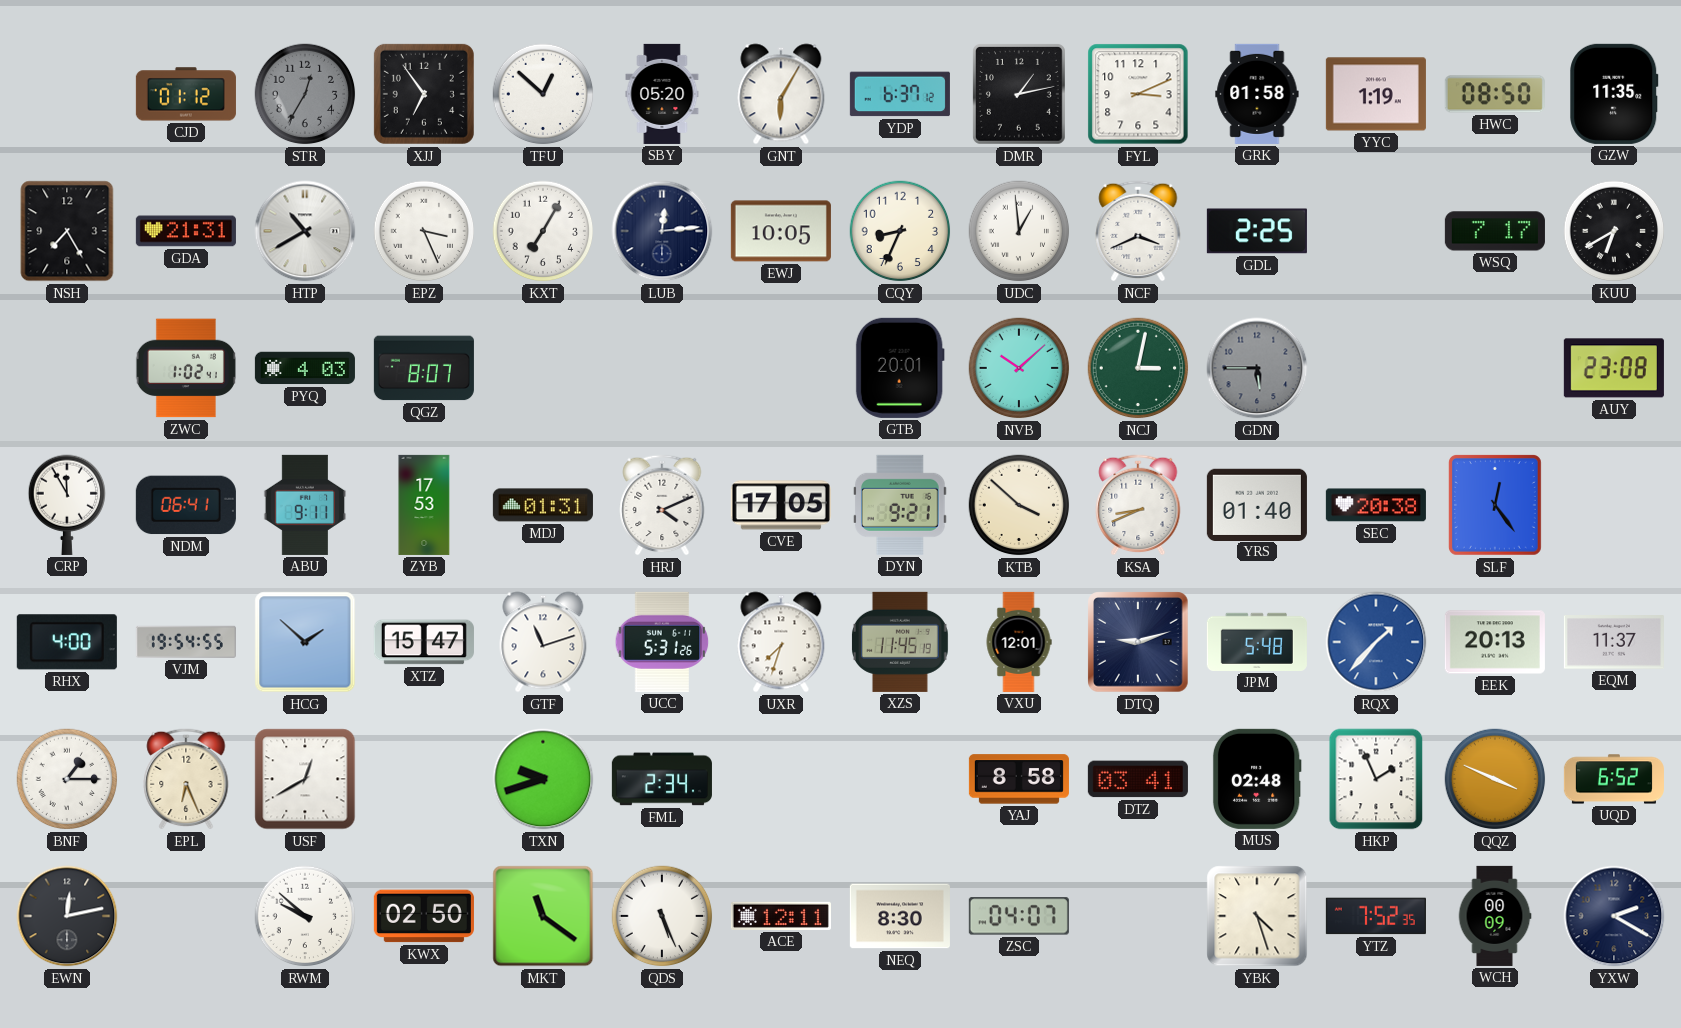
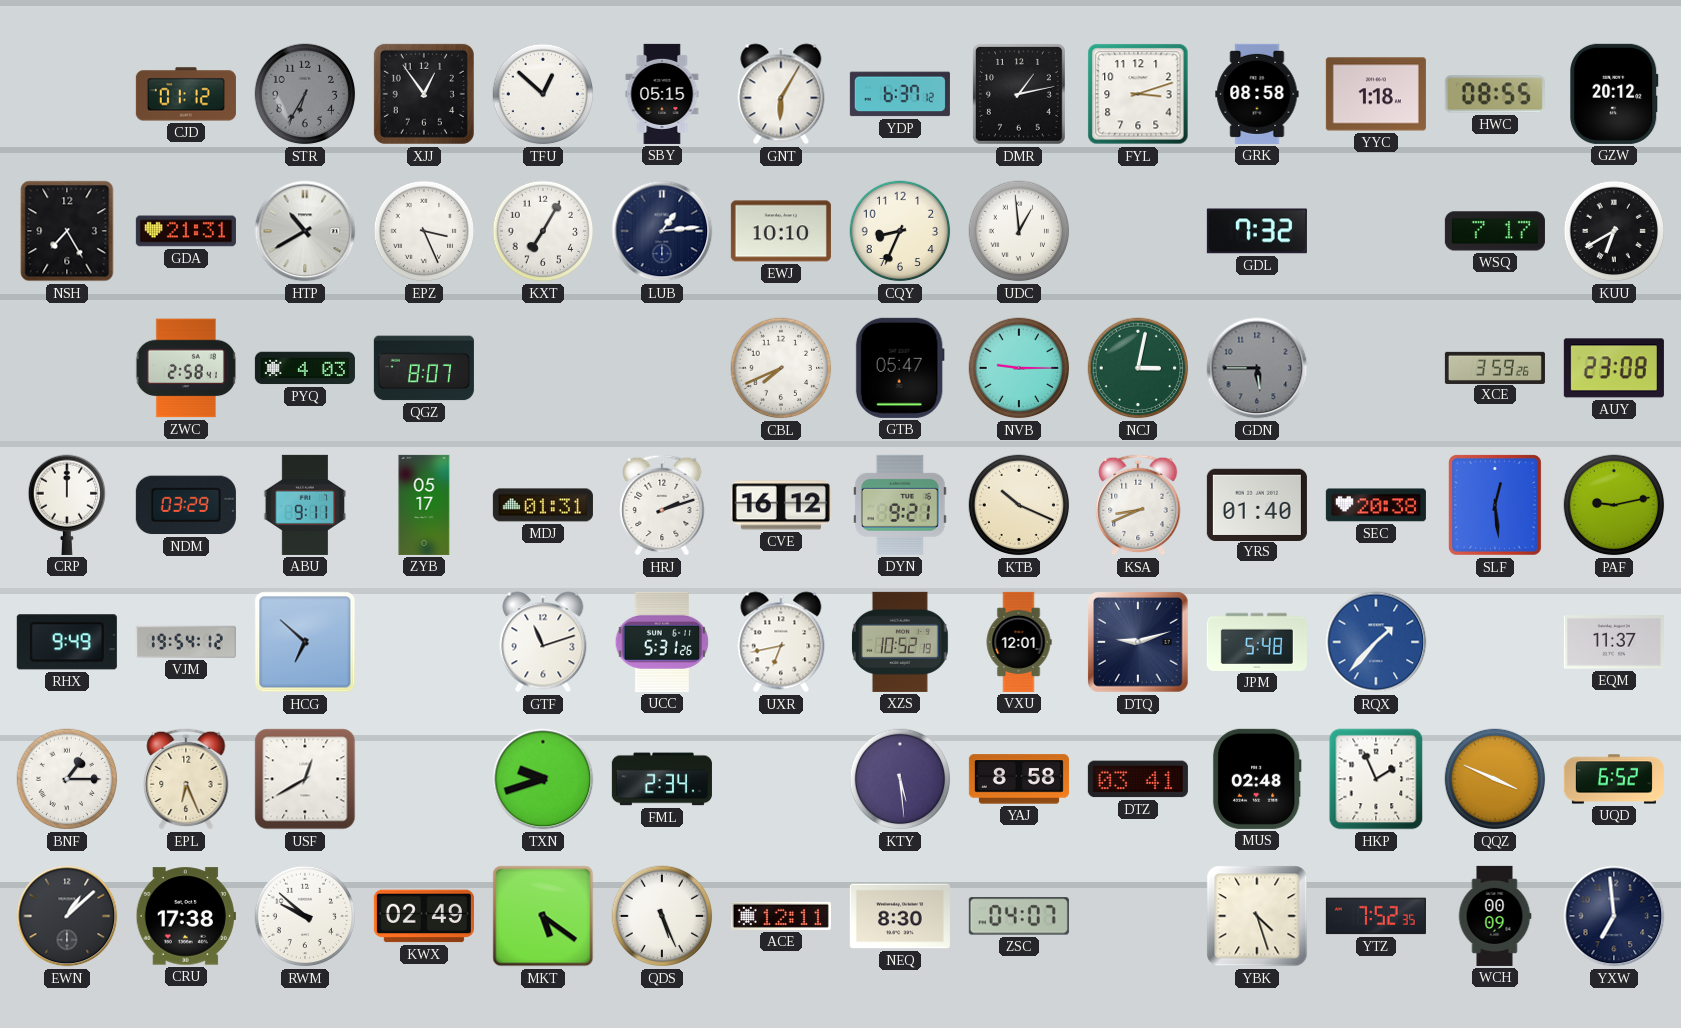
STR: 12:35 -> 6:35 (305, 94)
XJJ: 6:54 -> 12:54 (424, 94)
SBY: 05:20 -> 05:15 (662, 94)
FYL: 3:11 -> 3:12 (1138, 94)
GRK: 01:58 -> 08:58 (1257, 94)
YYC: 1:19 -> 1:18 (1376, 94)
HWC: 08:50 -> 08:55 (1495, 94)
GZW: 11:35 -> 20:12 (1614, 94)
LUB: 12:14 -> 1:14 (662, 231)
EWJ: 10:05 -> 10:10 (781, 231)
NCF: 3:41 -> none (1138, 231)
GDL: 2:25 -> 7:32 (1257, 231)
ZWC: 1:02 -> 2:58 (186, 368)
CBL: none -> 7:41 (781, 368)
GTB: 20:01 -> 05:47 (900, 368)
NVB: 10:08 -> 9:15 (1019, 368)
XCE: none -> 3:59 (1495, 367)
CRP: 11:55 -> 12:00 (66, 505)
NDM: 06:41 -> 03:29 (186, 505)
ZYB: 17:53 -> 05:17 (424, 505)
HRJ: 4:11 -> 2:12 (662, 505)
CVE: 17:05 -> 16:12 (781, 505)
KTB: 3:52 -> 10:19 (1019, 505)
SLF: 12:24 -> 12:29 (1495, 505)
PAF: none -> 9:13 (1614, 505)
RHX: 4:00 -> 9:49 (67, 642)
VJM: 19:54:55 -> 19:54:12 (186, 642)
HCG: 1:52 -> 6:52 (305, 642)
XTZ: 15:47 -> none (424, 642)
UXR: 7:33 -> 6:43 (781, 642)
XZS: 11:45 -> 10:52 (900, 642)
EEK: 20:13 -> none (1495, 642)
KTY: none -> 5:29 (900, 779)
EWN: 12:13 -> 1:08 (67, 916)
CRU: none -> 17:38 (186, 916)
KWX: 02:50 -> 02:49 (424, 916)
MKT: 11:21 -> 5:21 (543, 916)
YXW: 2:20 -> 6:59 (1614, 916)
